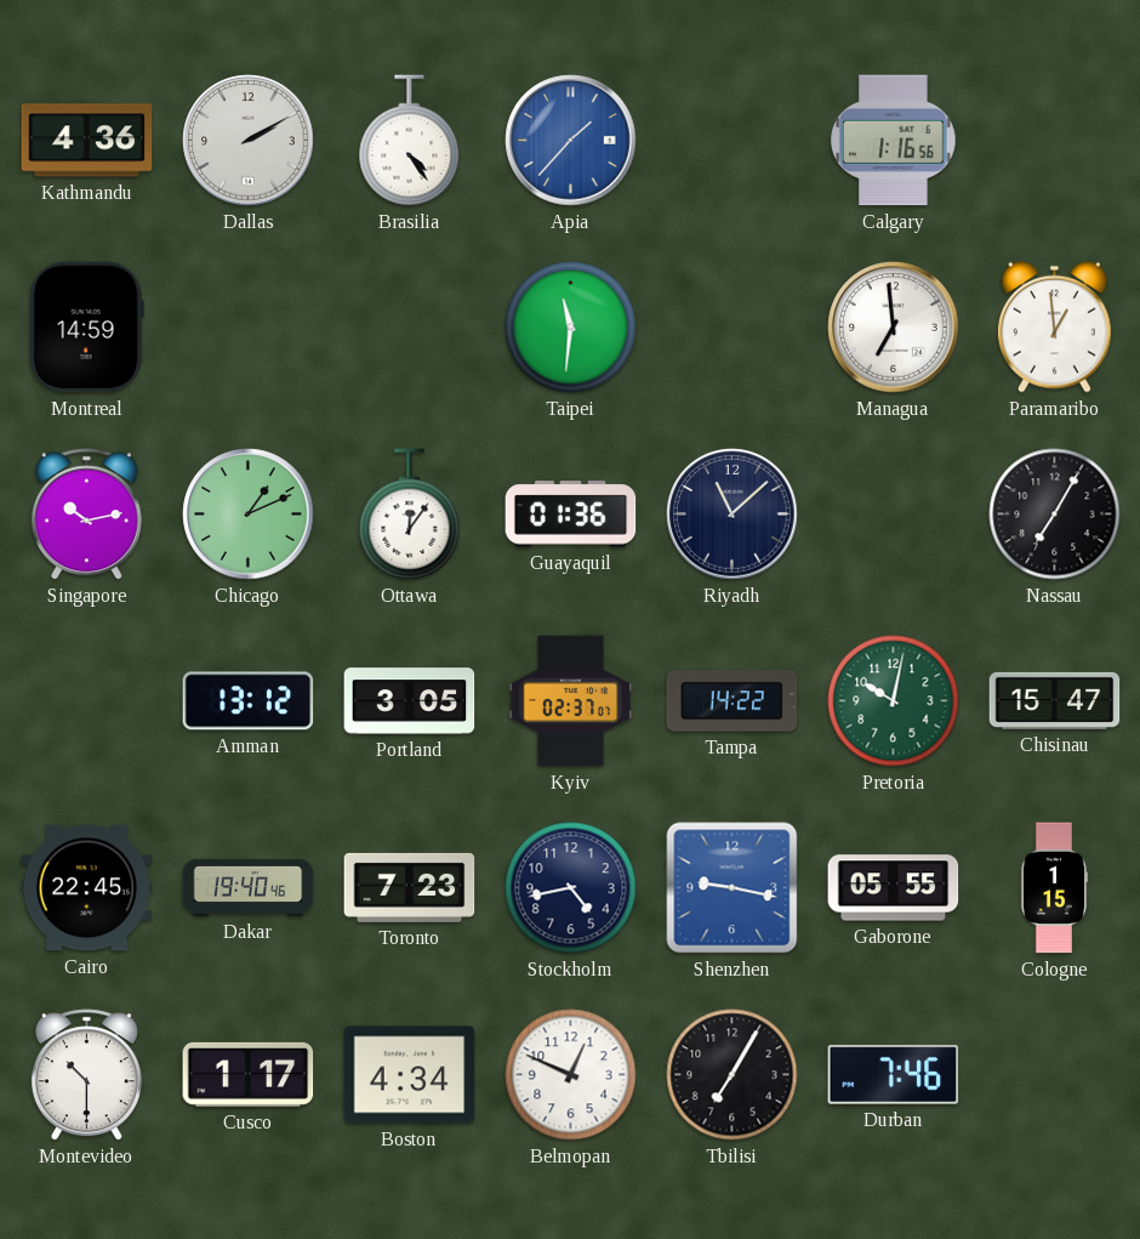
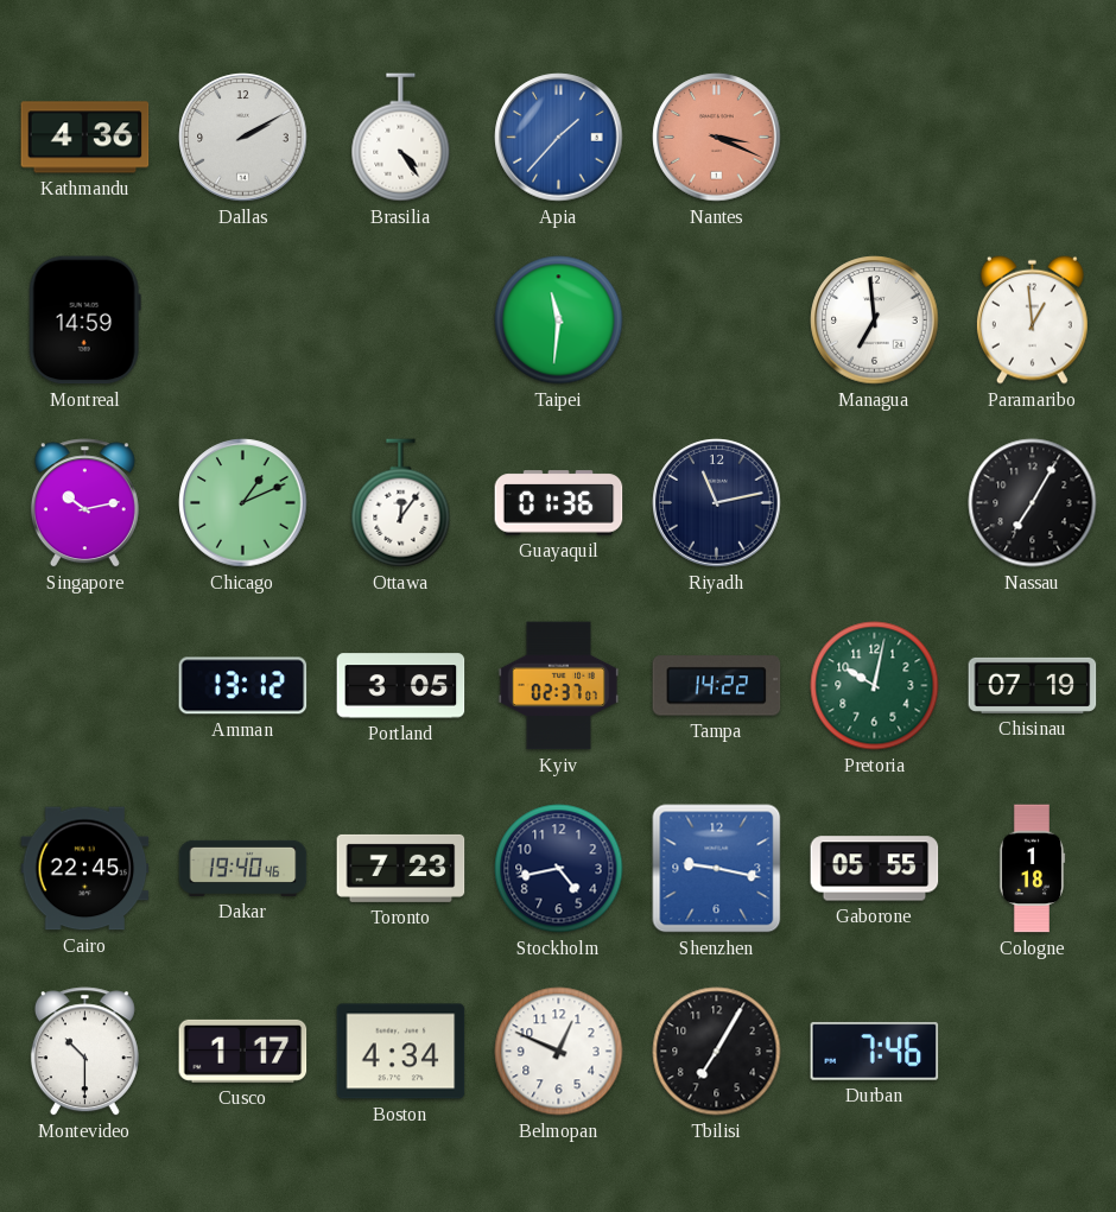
Nantes: none -> 3:19 (717, 138)
Calgary: 1:16 -> none (894, 141)
Riyadh: 11:08 -> 11:13 (717, 503)
Chisinau: 15:47 -> 07:19 (1033, 685)
Cologne: 1:15 -> 1:18 (1032, 869)
